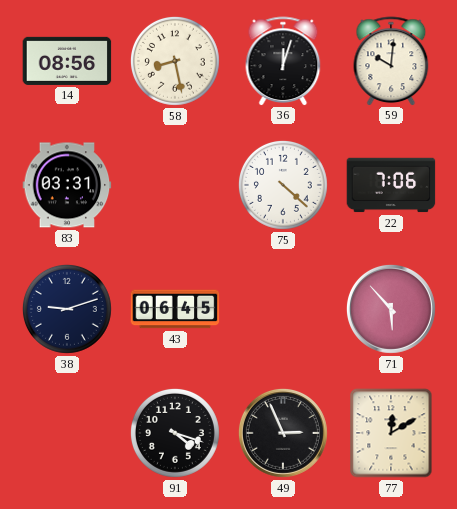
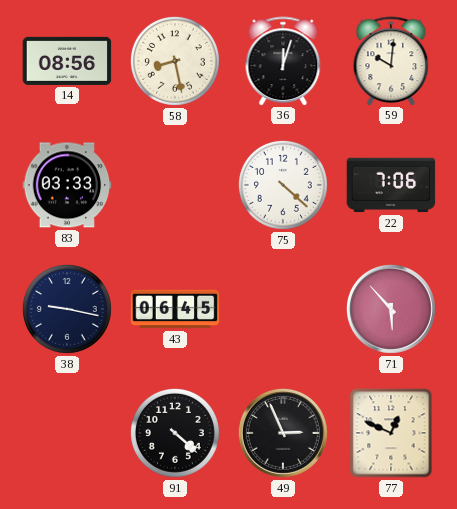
83: 03:31 -> 03:33 (67, 185)
38: 9:12 -> 9:17 (67, 309)
91: 4:18 -> 4:22 (175, 433)
77: 12:10 -> 12:49 (391, 433)
